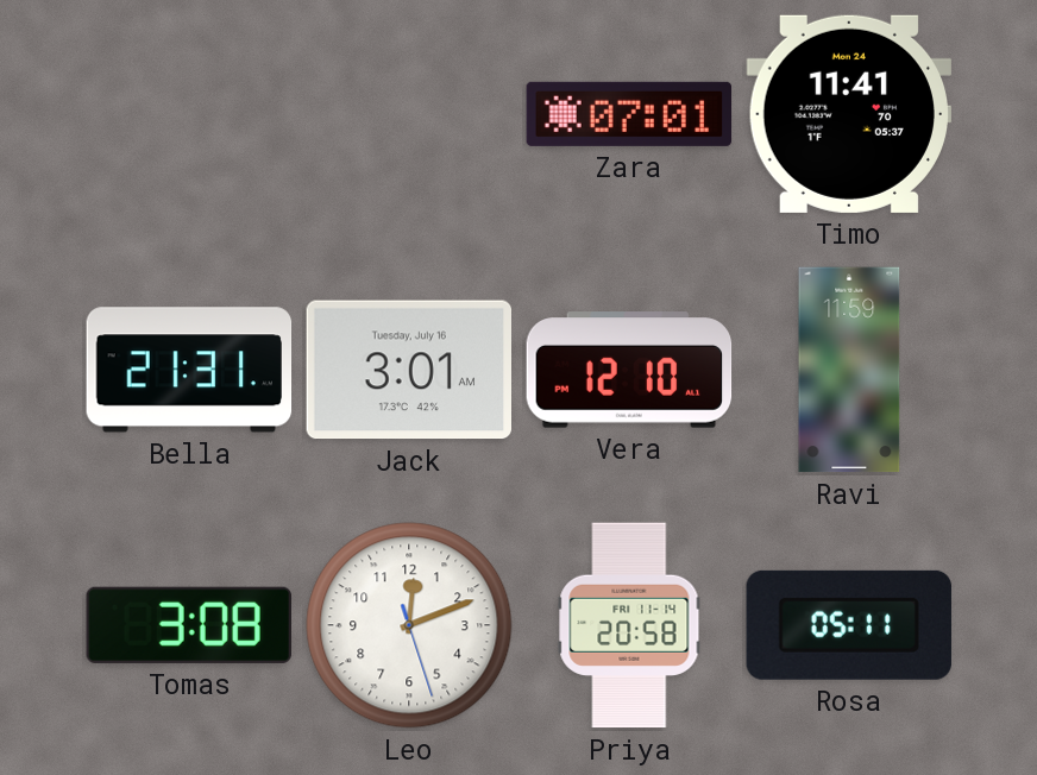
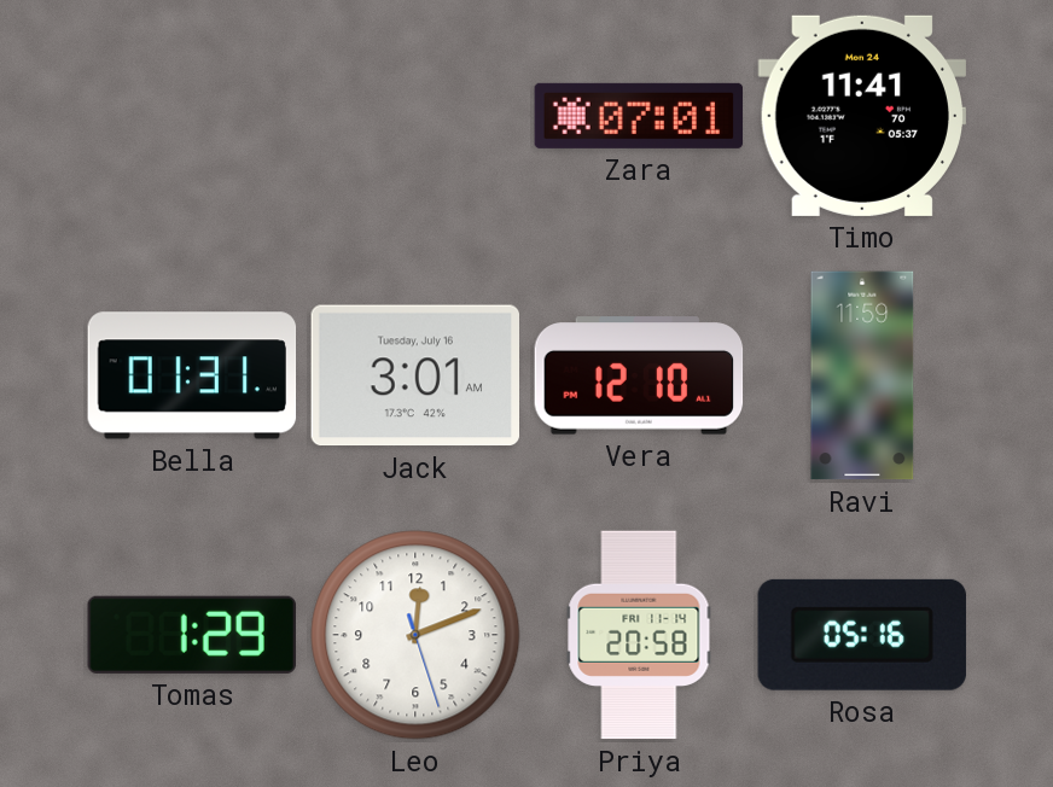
Bella: 21:31 -> 01:31 (192, 375)
Tomas: 3:08 -> 1:29 (192, 635)
Rosa: 05:11 -> 05:16 (862, 635)
